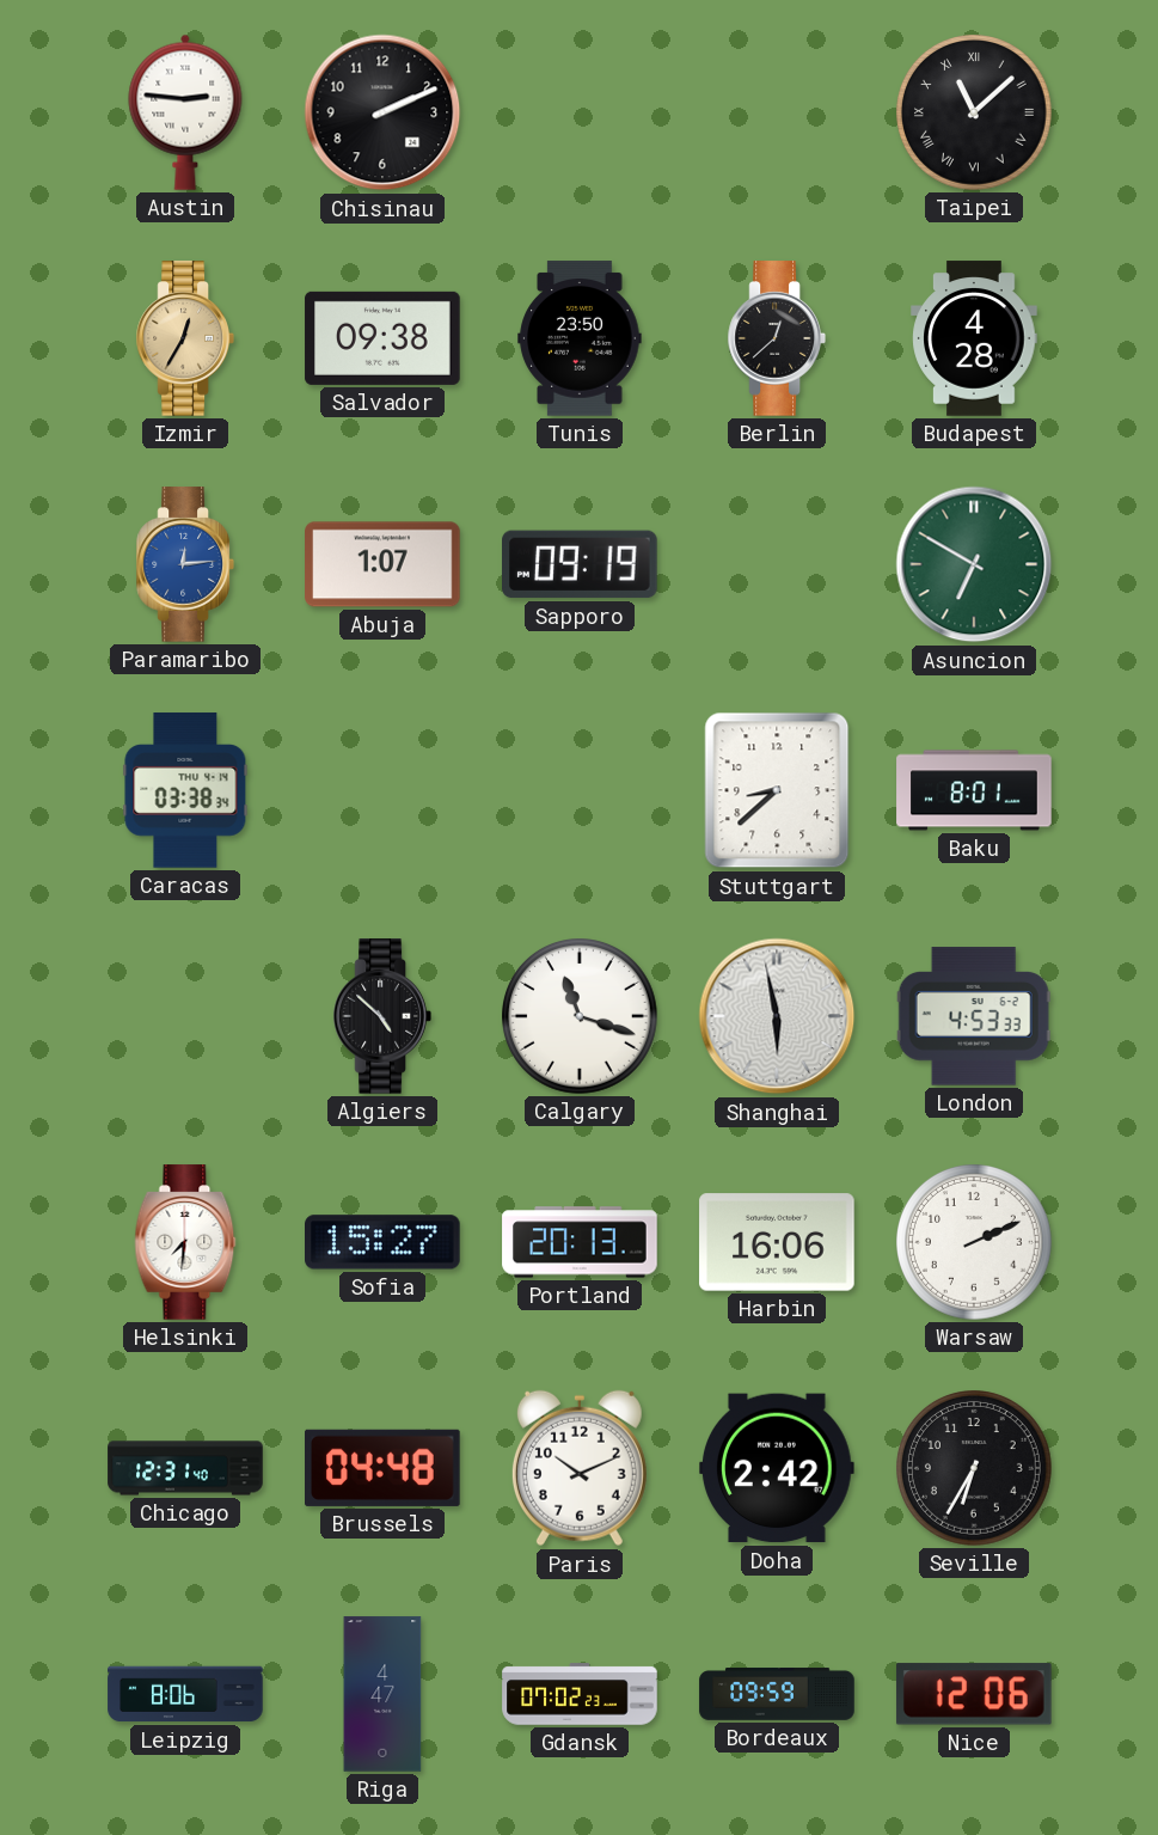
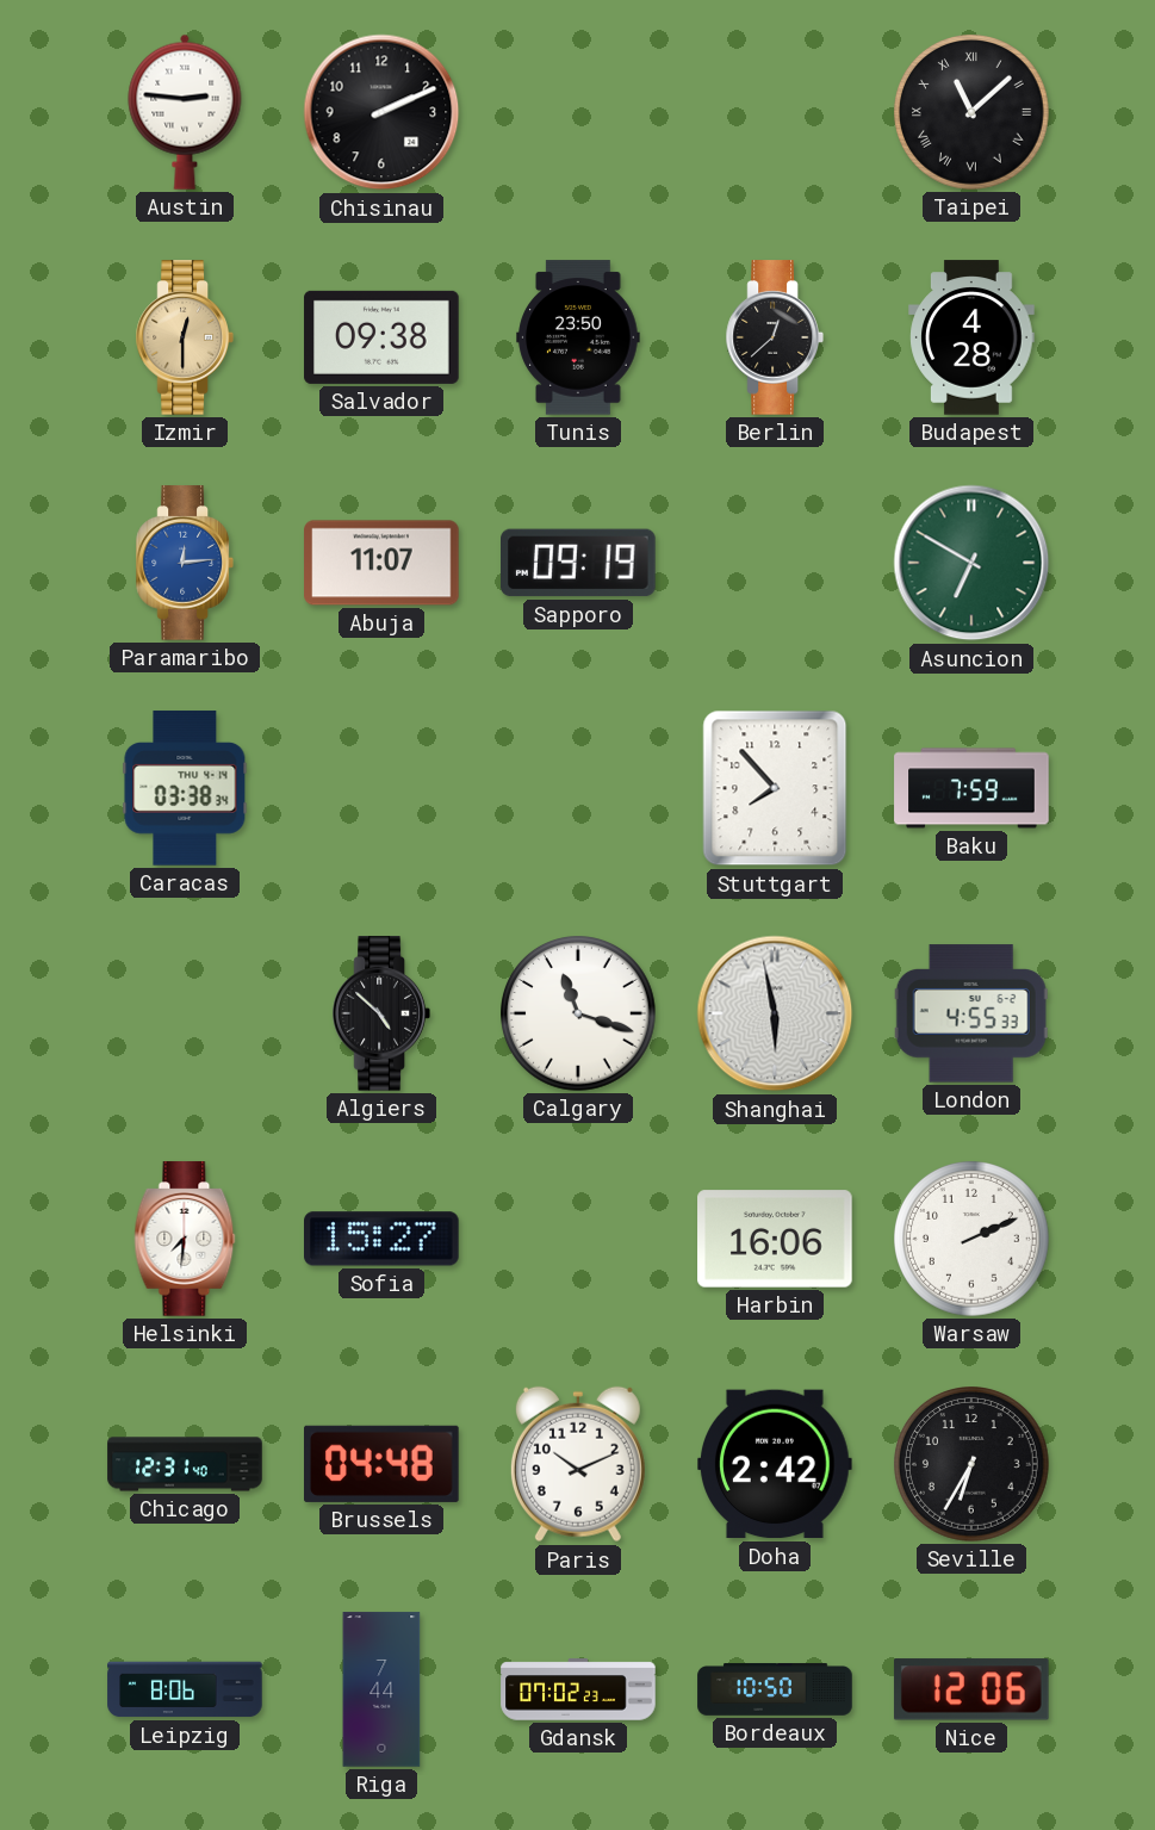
Izmir: 12:35 -> 12:30 (185, 337)
Abuja: 1:07 -> 11:07 (381, 563)
Stuttgart: 8:38 -> 7:53 (775, 788)
Baku: 8:01 -> 7:59 (971, 788)
London: 4:53 -> 4:55 (971, 1013)
Portland: 20:13 -> none (580, 1242)
Riga: 4:47 -> 7:44 (381, 1689)
Bordeaux: 09:59 -> 10:50 (775, 1689)
